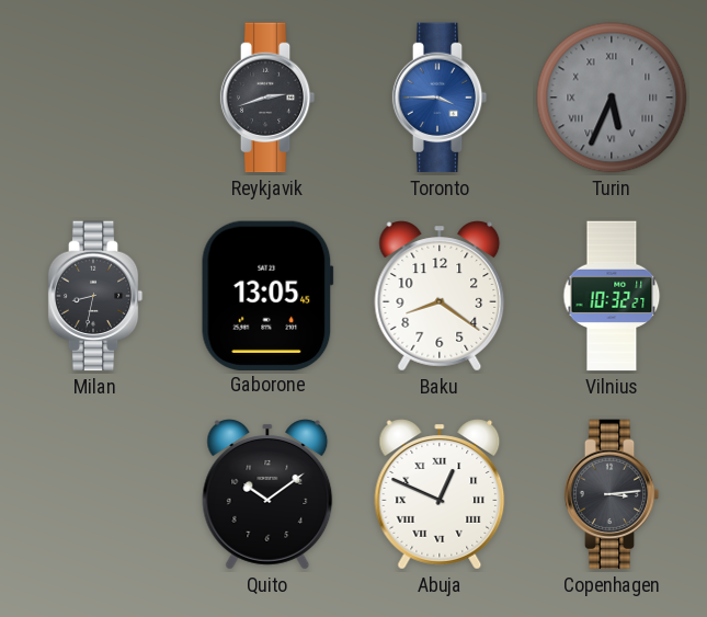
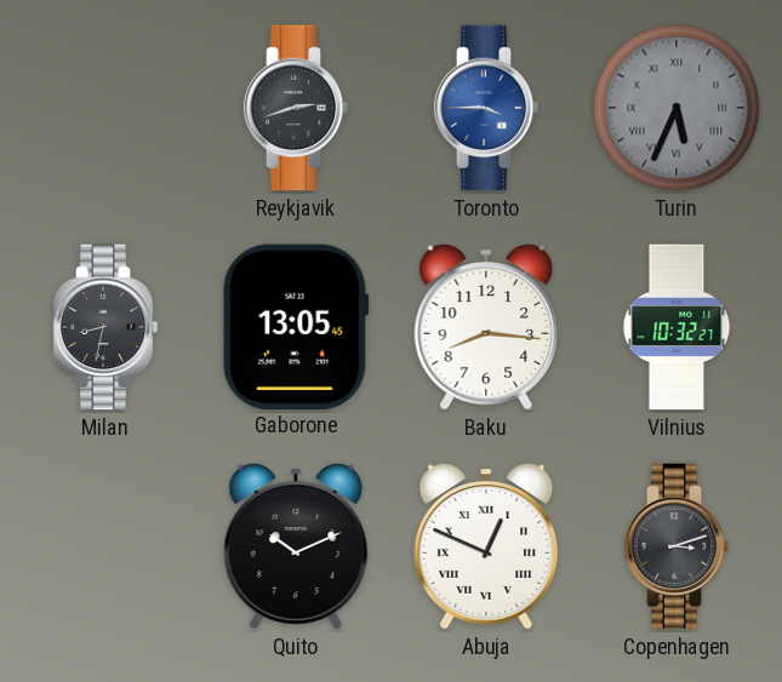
Baku: 8:21 -> 8:16 (486, 327)
Quito: 10:09 -> 10:11 (296, 546)
Copenhagen: 3:14 -> 3:12 (677, 546)
